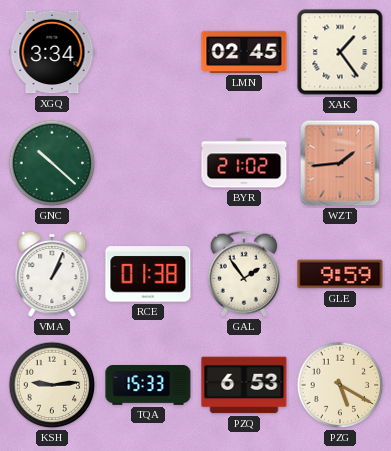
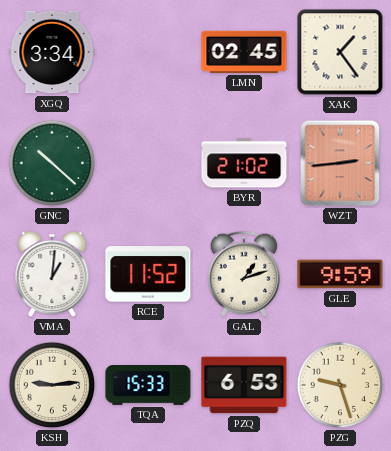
WZT: 1:44 -> 2:44 (340, 163)
VMA: 1:04 -> 1:01 (52, 274)
RCE: 01:38 -> 11:52 (148, 274)
GAL: 1:54 -> 1:12 (243, 274)
PZG: 5:20 -> 9:27 (340, 385)
